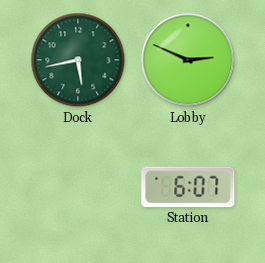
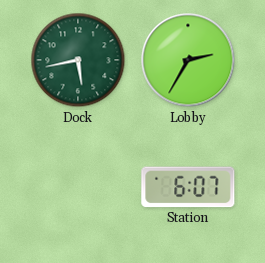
Lobby: 2:49 -> 2:35 (188, 60)
